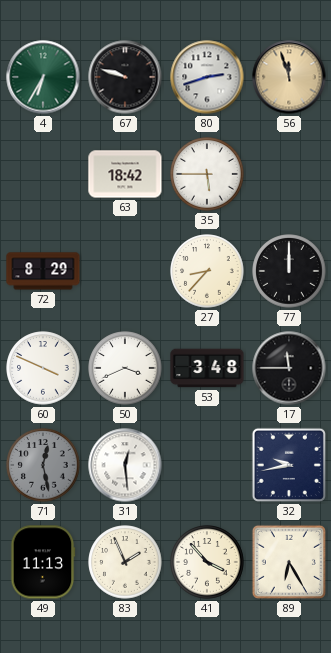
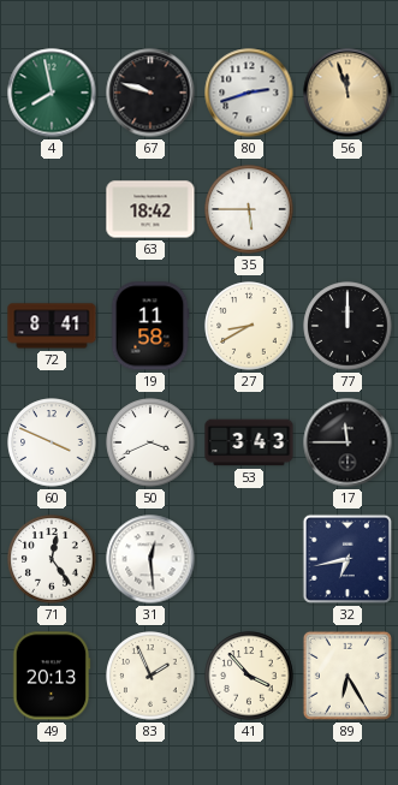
4: 6:35 -> 7:58 (52, 93)
72: 8:29 -> 8:41 (52, 326)
19: none -> 11:58 (150, 326)
27: 8:37 -> 8:40 (249, 326)
53: 3:48 -> 3:43 (249, 442)
71: 12:28 -> 12:24 (52, 559)
71 dial: grey -> white (52, 559)
32: 9:43 -> 6:43 (347, 559)
49: 11:13 -> 20:13 (52, 676)
